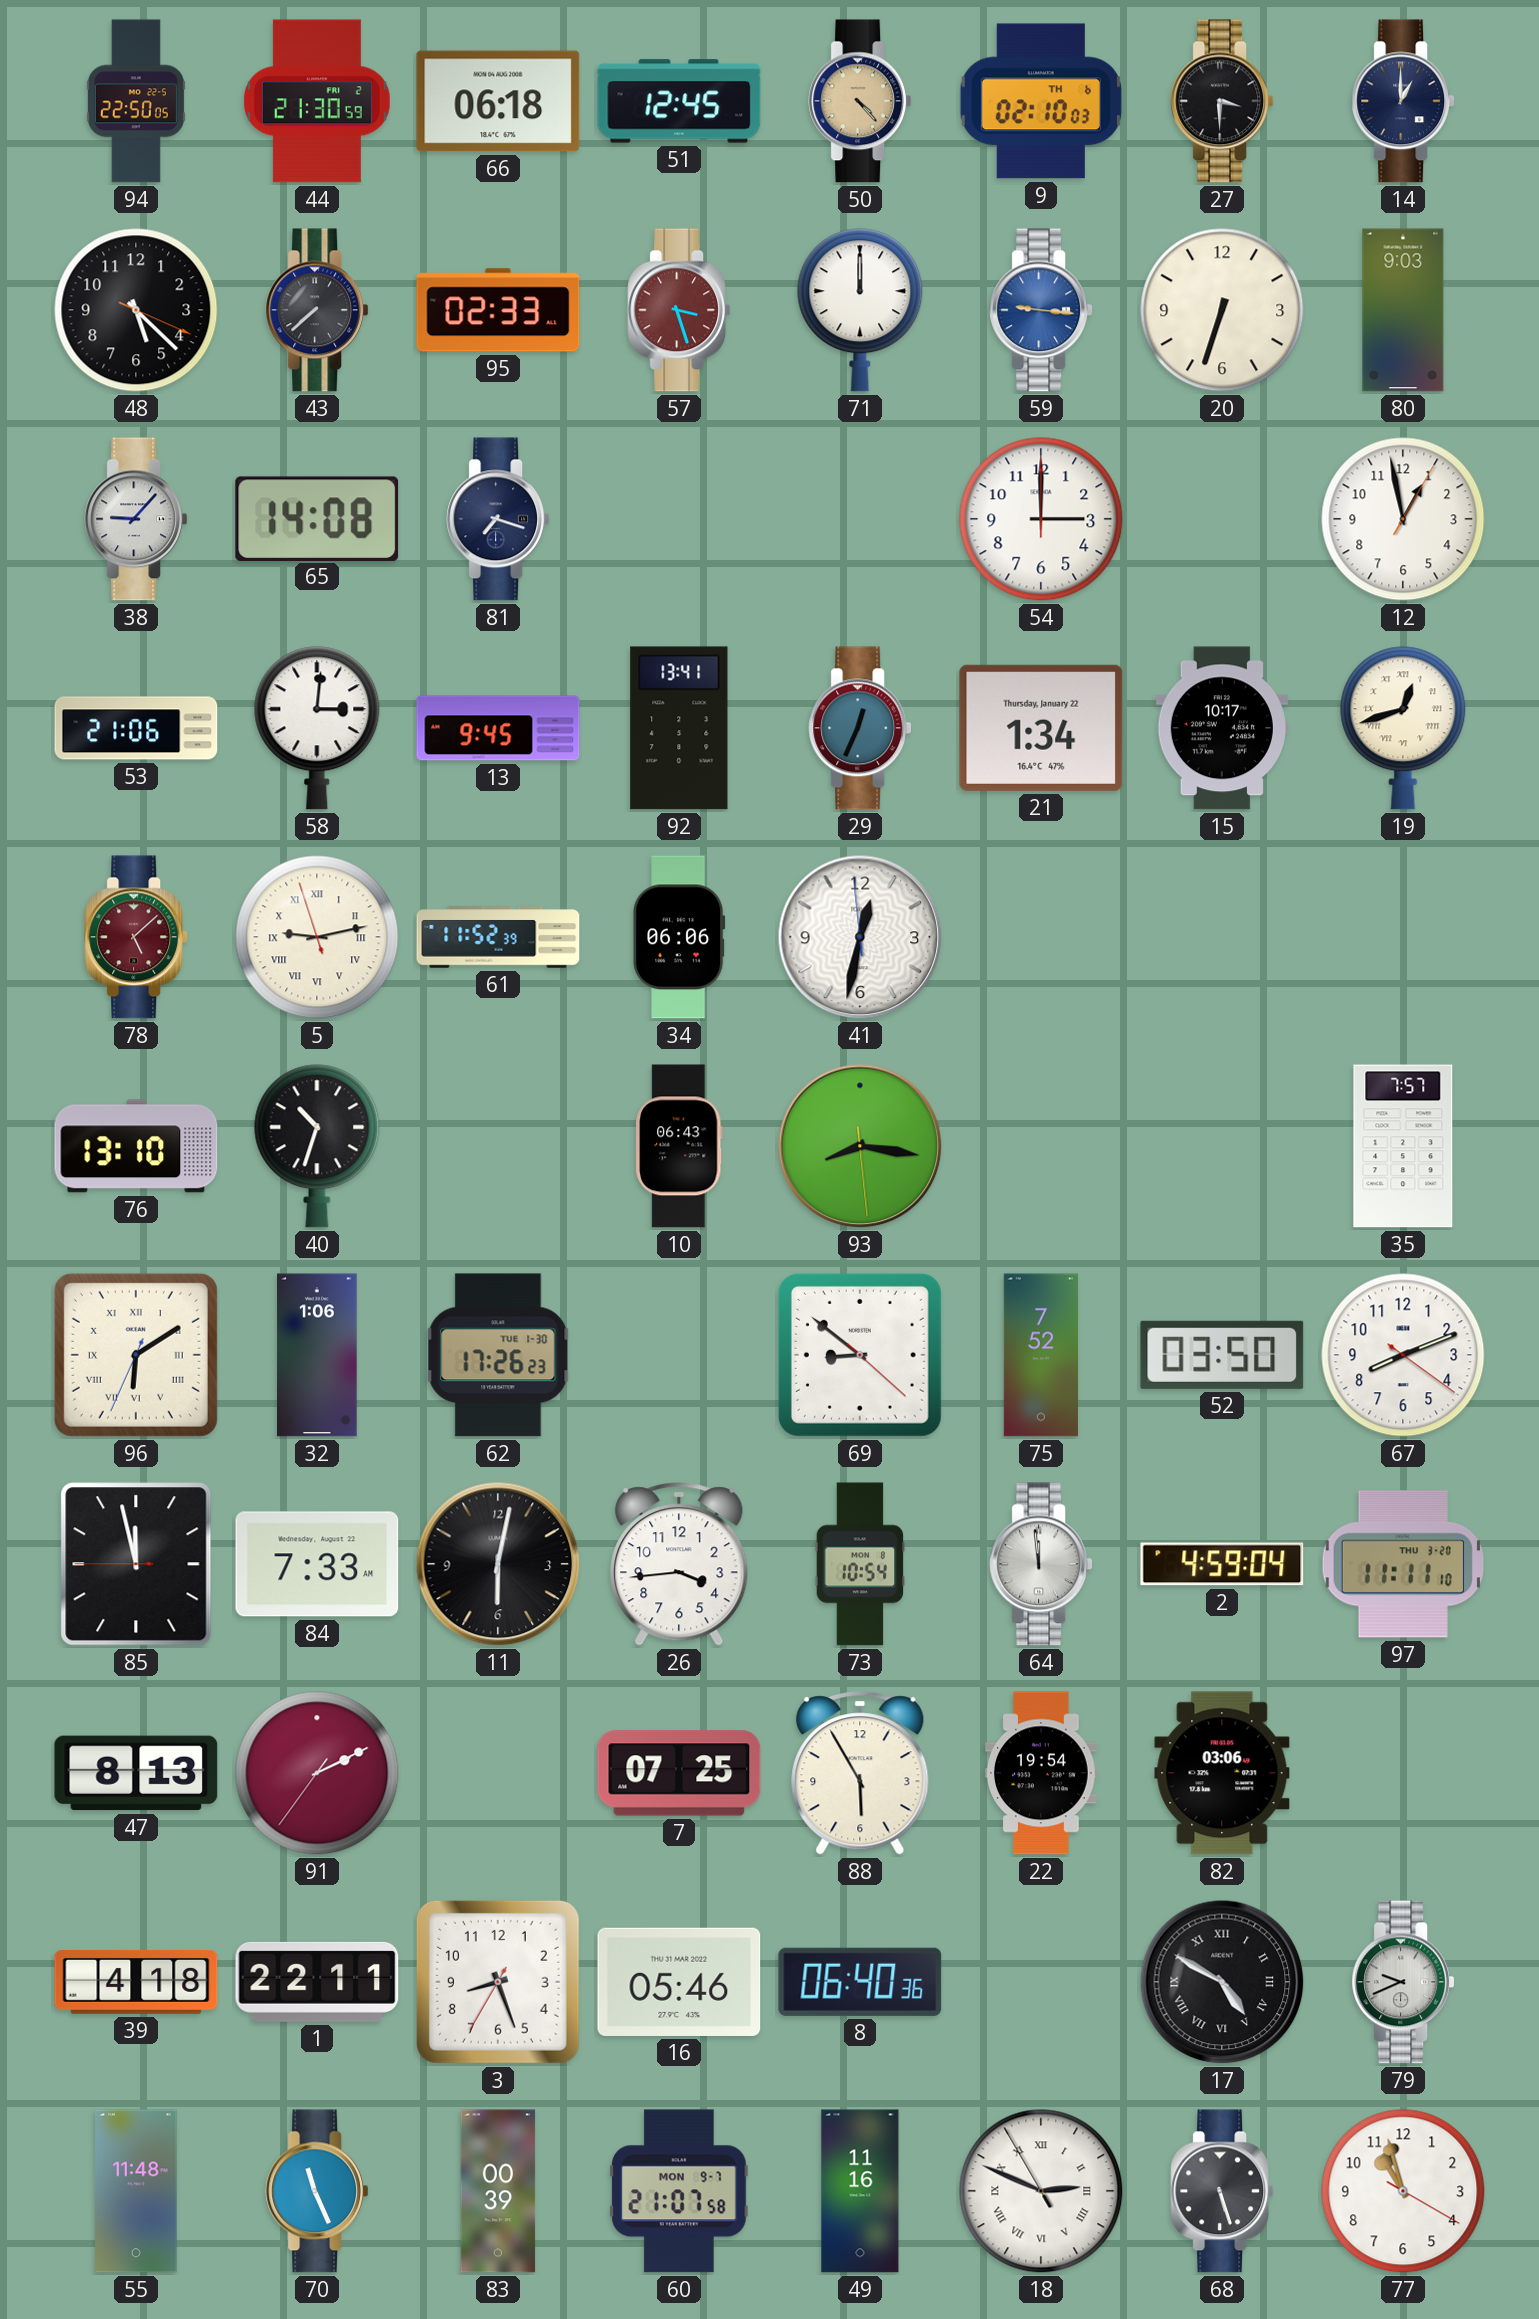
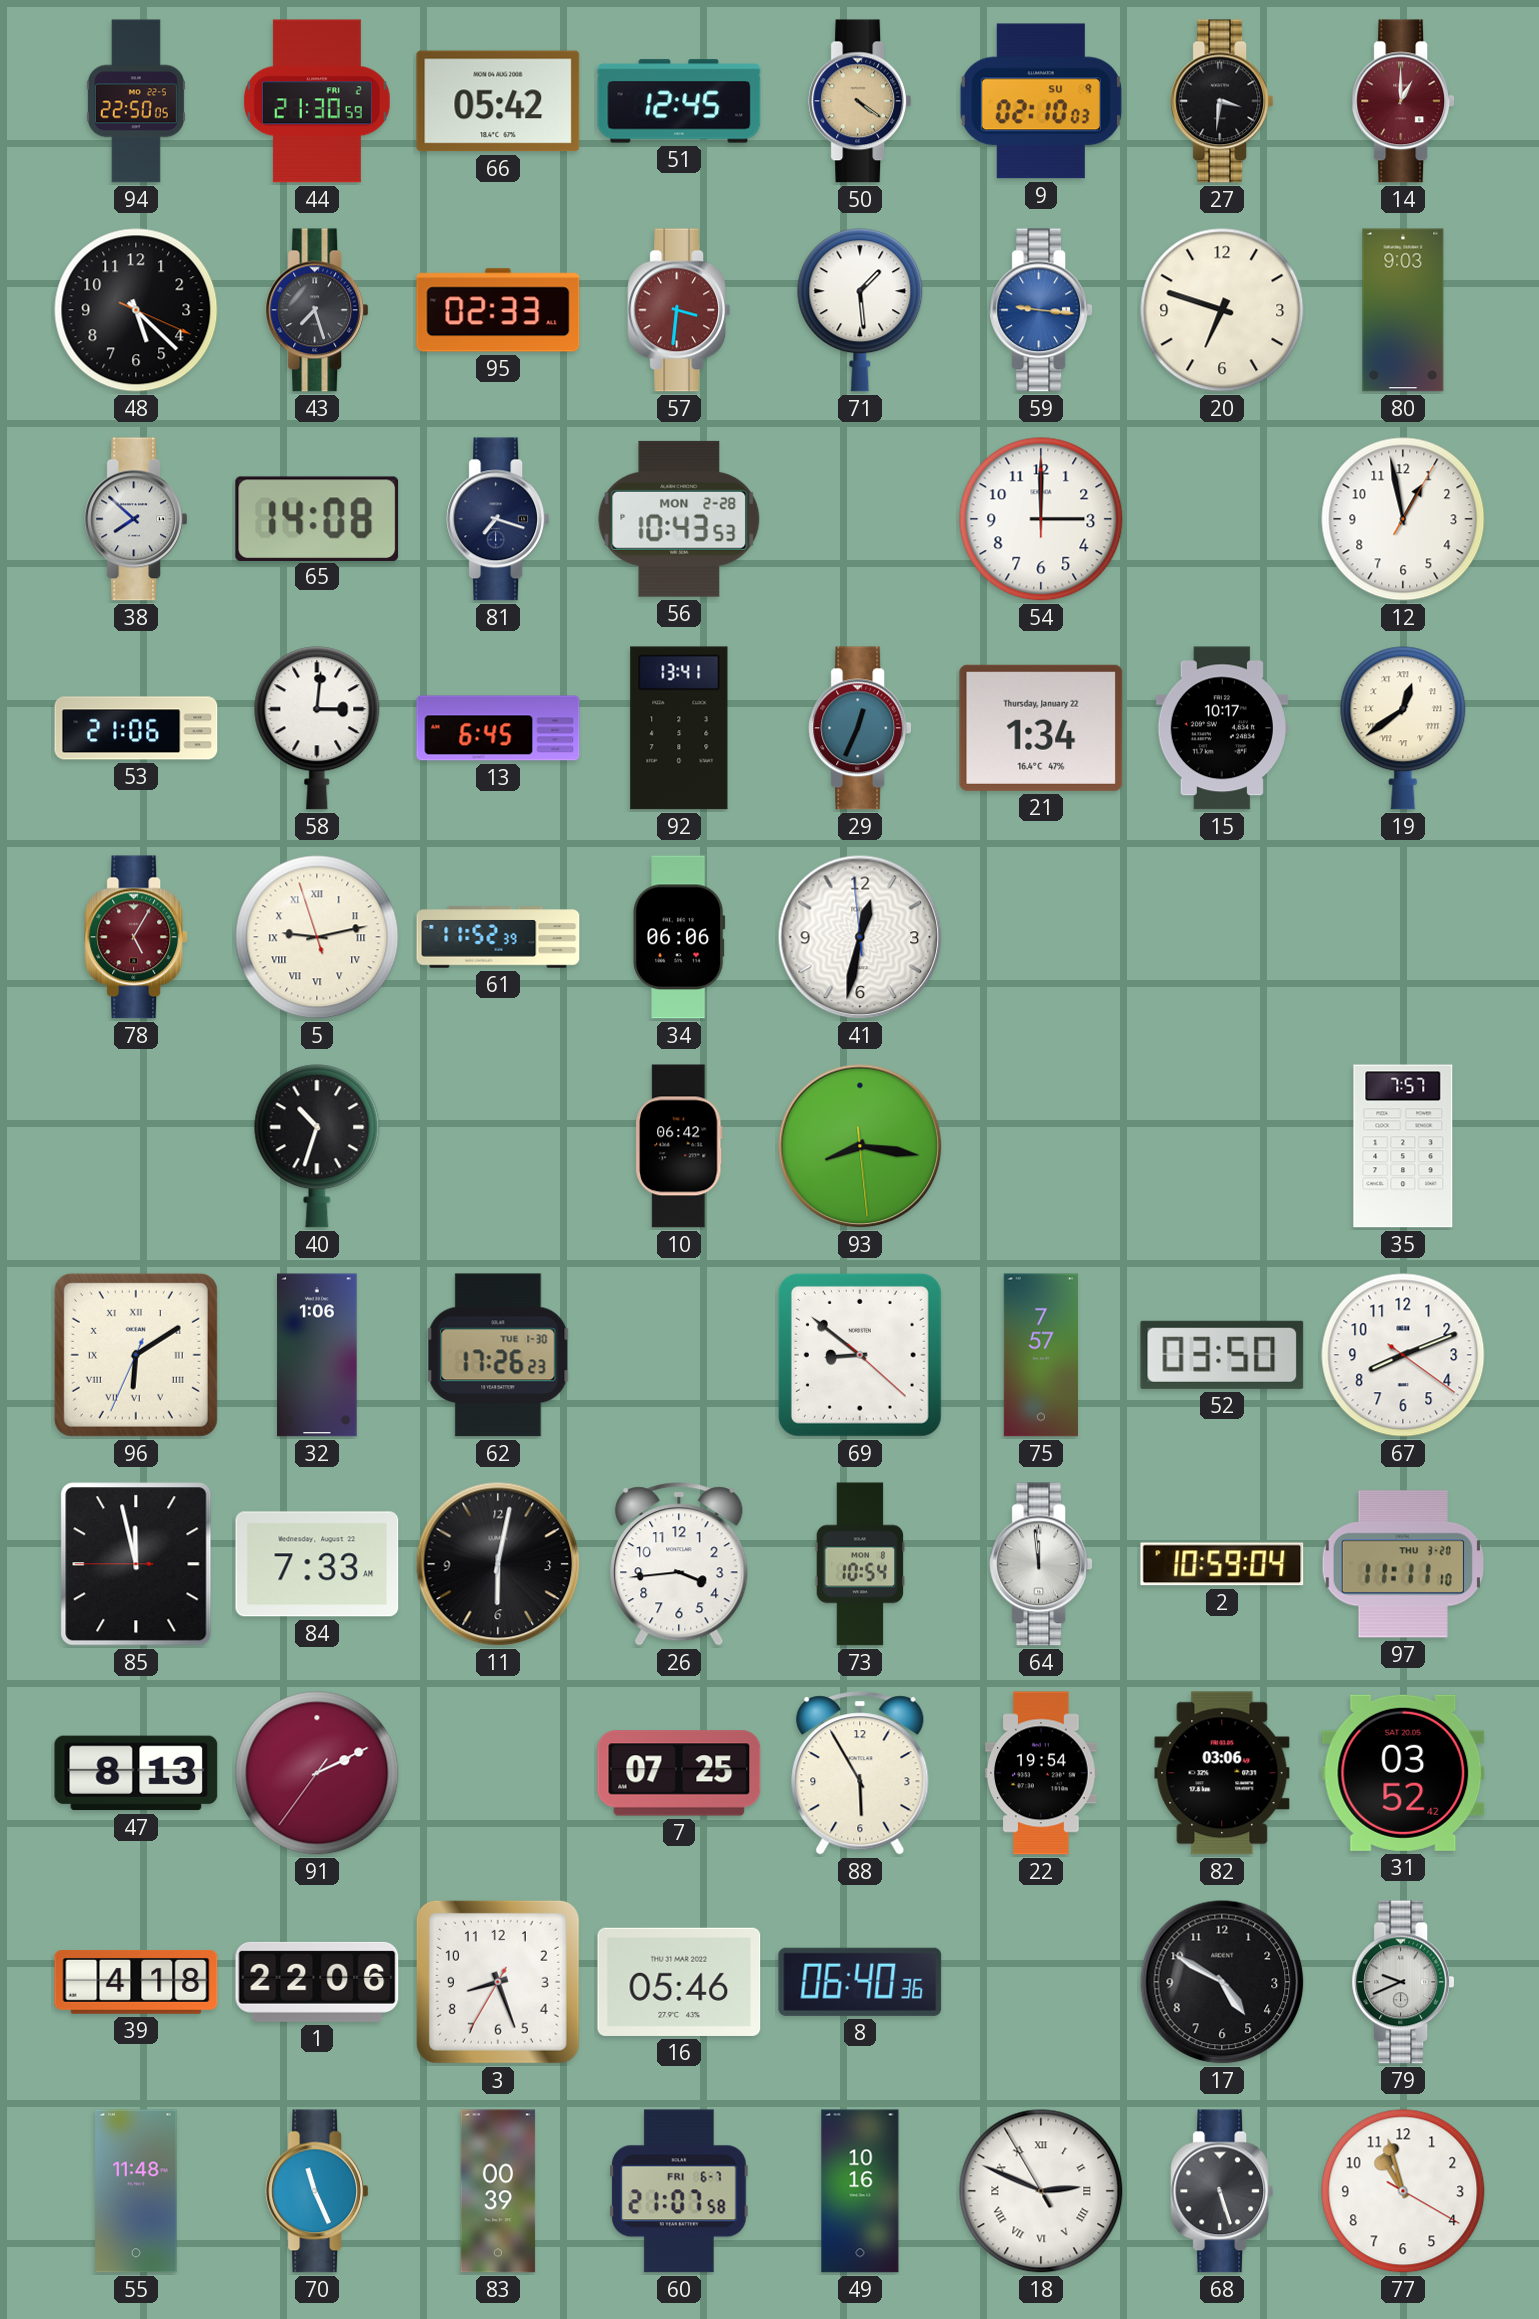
66: 06:18 -> 05:42 (498, 101)
50: 4:23 -> 4:21 (860, 101)
9 date: TH 6 -> SU 9 (1041, 101)
27: 3:30 -> 3:31 (1222, 101)
14 dial: navy -> burgundy (1403, 101)
43: 7:38 -> 7:27 (317, 310)
57: 3:27 -> 3:31 (679, 310)
71: 12:00 -> 1:29 (860, 310)
20: 6:33 -> 6:48 (1222, 310)
38: 9:07 -> 7:52 (136, 519)
56: none -> 10:43 (679, 519)
13: 9:45 -> 6:45 (498, 728)
19: 12:42 -> 12:39 (1403, 728)
78: 5:08 -> 5:05 (136, 937)
76: 13:10 -> none (136, 1146)
10: 06:43 -> 06:42 (679, 1146)
75: 7:52 -> 7:57 (1041, 1355)
2: 4:59 -> 10:59 (1222, 1564)
31: none -> 03:52 (1403, 1773)
1: 22:11 -> 22:06 (317, 1982)
17 numerals: Roman -> Arabic (1222, 1982)
60 date: MON 9-7 -> FRI 6-7 (679, 2191)
49: 11:16 -> 10:16 (860, 2191)
